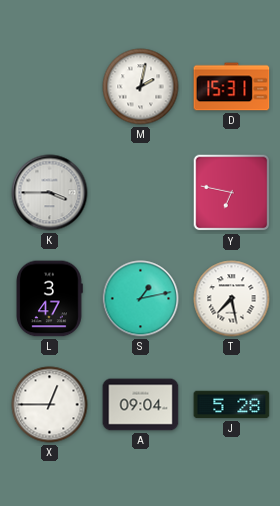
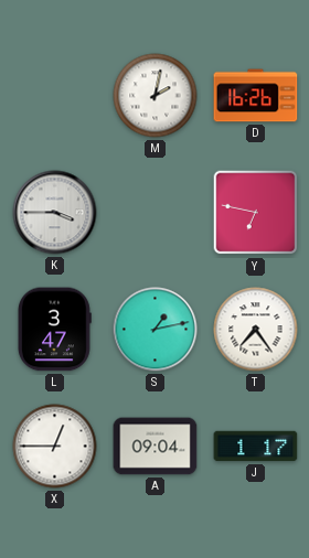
D: 15:31 -> 16:26 (256, 96)
T: 7:28 -> 7:24 (256, 330)
J: 5:28 -> 1:17 (256, 447)
